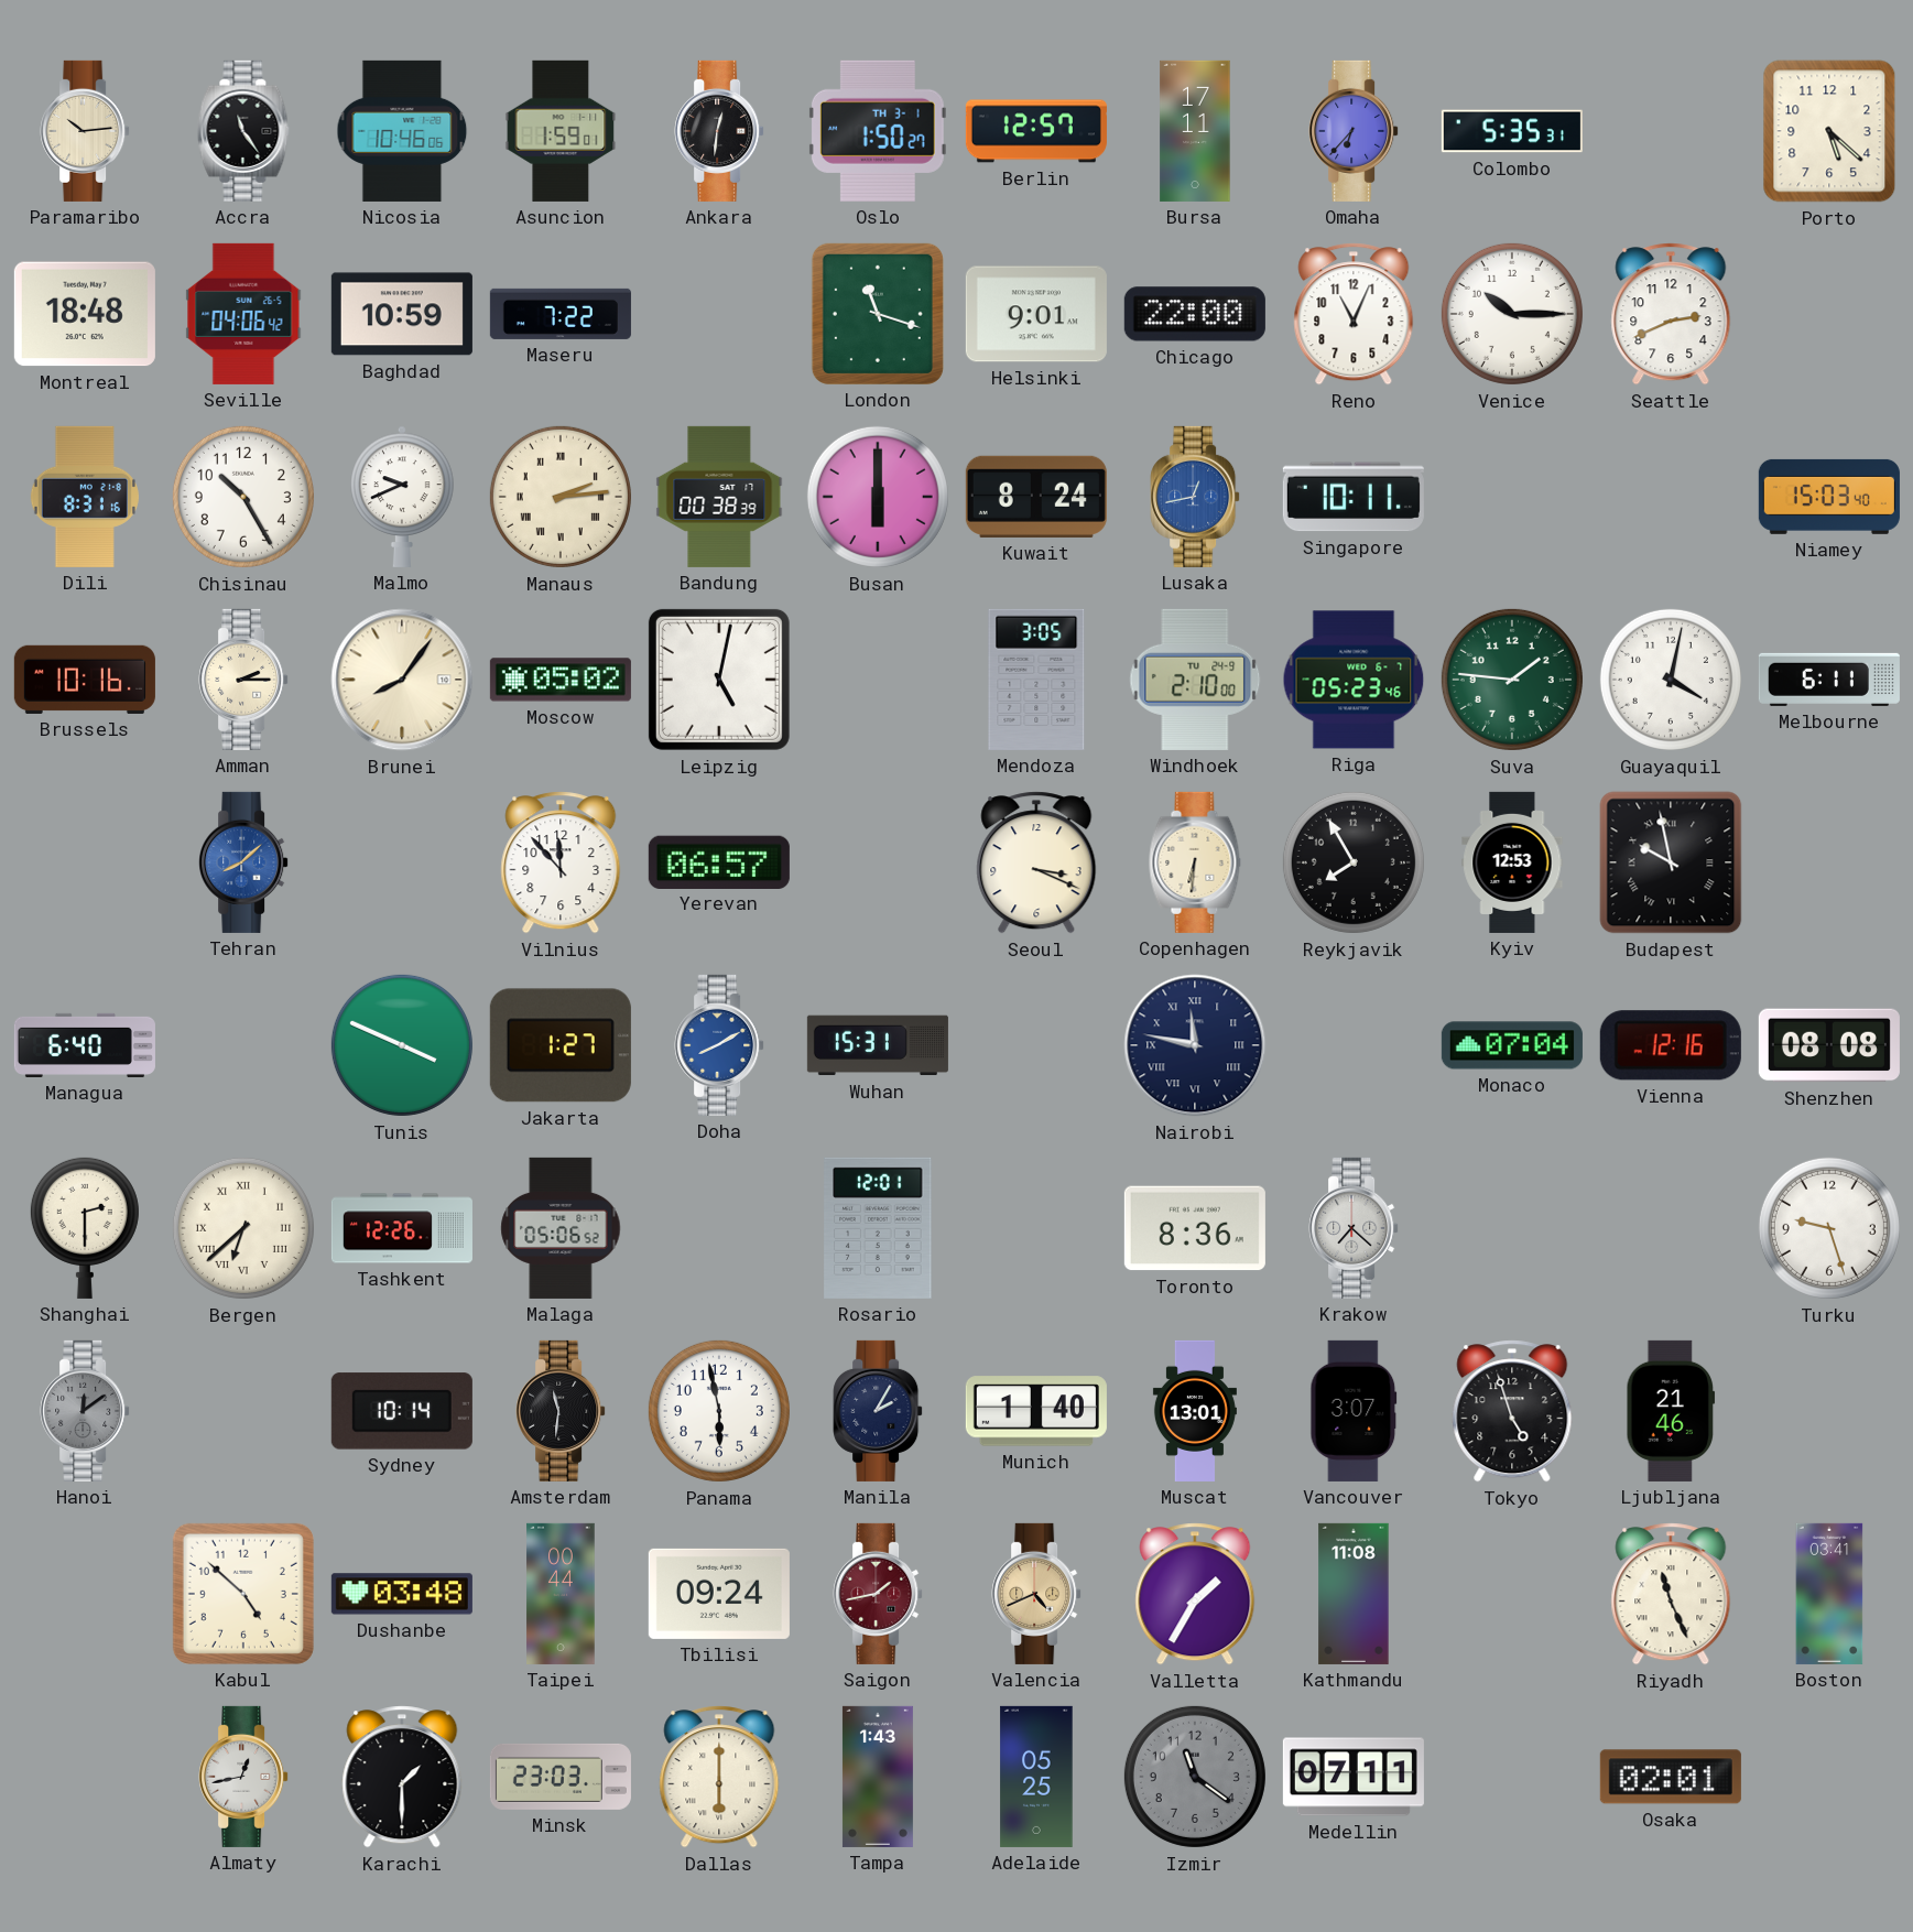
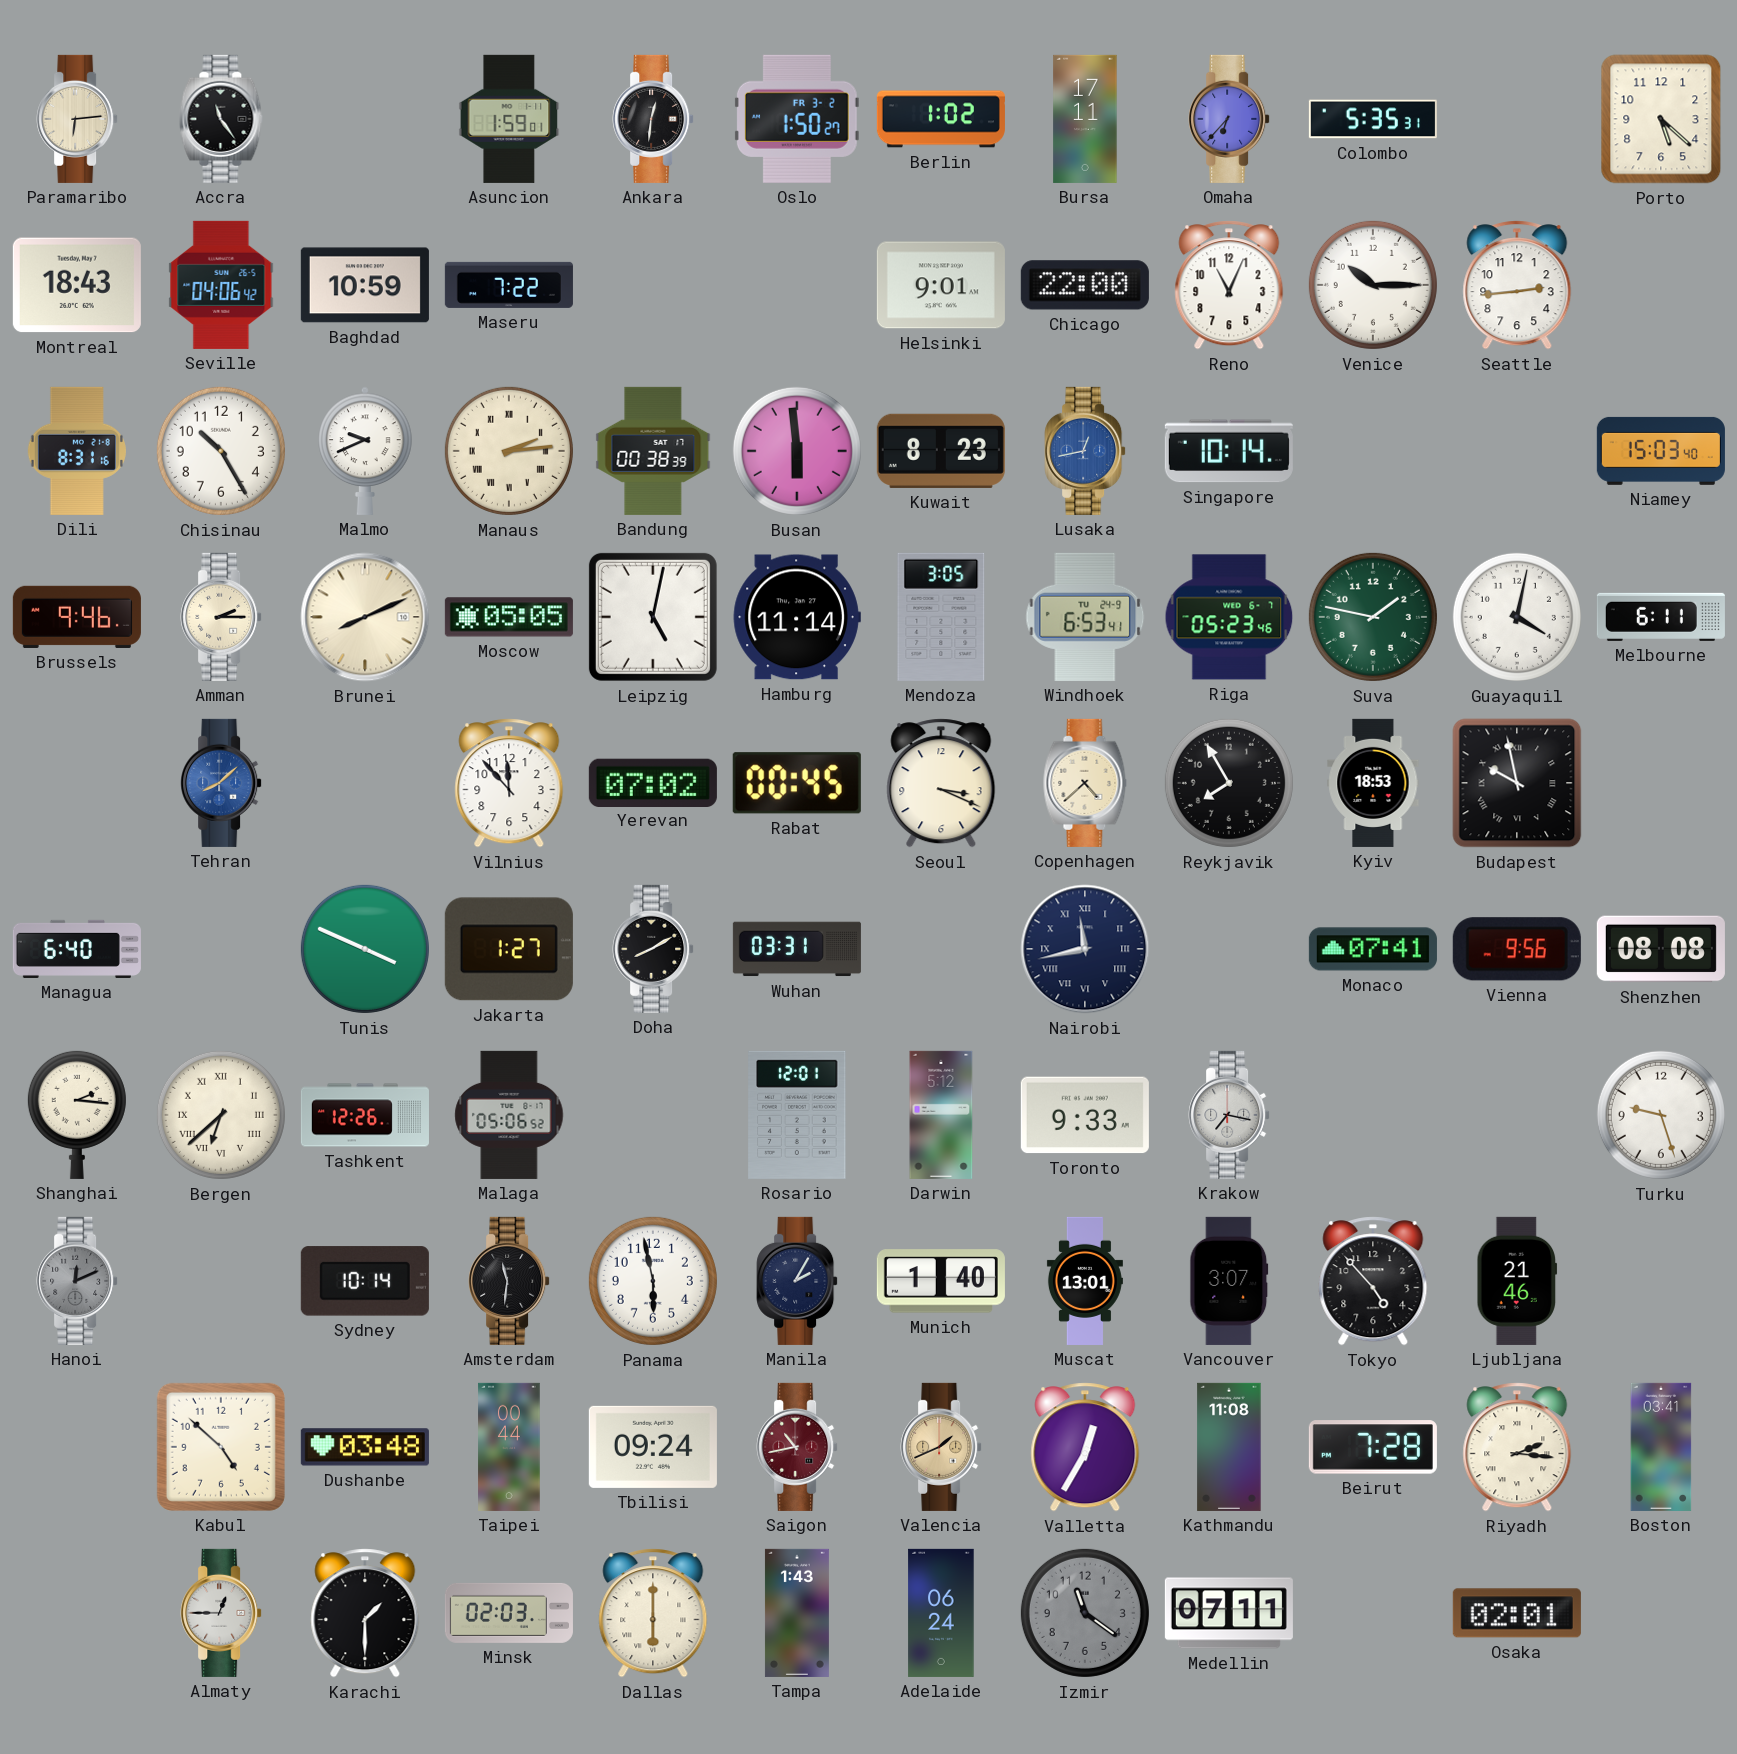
Paramaribo: 10:14 -> 6:14 (77, 119)
Nicosia: 10:46 -> none (402, 131)
Oslo date: TH 3-1 -> FR 3-2 (797, 119)
Berlin: 12:57 -> 1:02 (941, 119)
Montreal: 18:48 -> 18:43 (77, 285)
London: 11:18 -> none (878, 314)
Seattle: 2:41 -> 2:44 (1517, 285)
Busan: 6:00 -> 5:59 (797, 451)
Kuwait: 8:24 -> 8:23 (941, 451)
Singapore: 10:11 -> 10:14 (1229, 451)
Brussels: 10:16 -> 9:46 (77, 617)
Brunei: 8:06 -> 8:11 (365, 617)
Moscow: 05:02 -> 05:05 (509, 617)
Hamburg: none -> 11:14 (797, 617)
Windhoek: 2:10 -> 6:53 (1085, 617)
Suva: 1:46 -> 1:47 (1373, 617)
Yerevan: 06:57 -> 07:02 (653, 782)
Rabat: none -> 00:45 (797, 783)
Copenhagen: 6:31 -> 4:38 (1085, 783)
Kyiv: 12:53 -> 18:53 (1373, 783)
Doha dial: blue -> black (653, 949)
Wuhan: 15:31 -> 03:31 (797, 949)
Nairobi: 11:47 -> 11:43 (1085, 949)
Monaco: 07:04 -> 07:41 (1373, 949)
Vienna: 12:16 -> 9:56 (1517, 949)
Shanghai: 2:30 -> 2:16 (77, 1114)
Darwin: none -> 5:12 (941, 1115)
Toronto: 8:36 -> 9:33 (1085, 1115)
Krakow: 7:22 -> 7:17 (1229, 1115)
Hanoi: 12:09 -> 12:11 (77, 1281)
Tokyo: 4:57 -> 4:53 (1373, 1281)
Saigon: 1:43 -> 10:43 (797, 1447)
Valencia: 4:41 -> 1:41 (941, 1447)
Valletta: 1:35 -> 12:35 (1085, 1447)
Beirut: none -> 7:28 (1373, 1447)
Riyadh: 11:26 -> 2:16 (1517, 1447)
Almaty: 12:43 -> 12:45 (221, 1613)
Minsk: 23:03 -> 02:03 (509, 1613)
Adelaide: 05:25 -> 06:24 (941, 1613)
